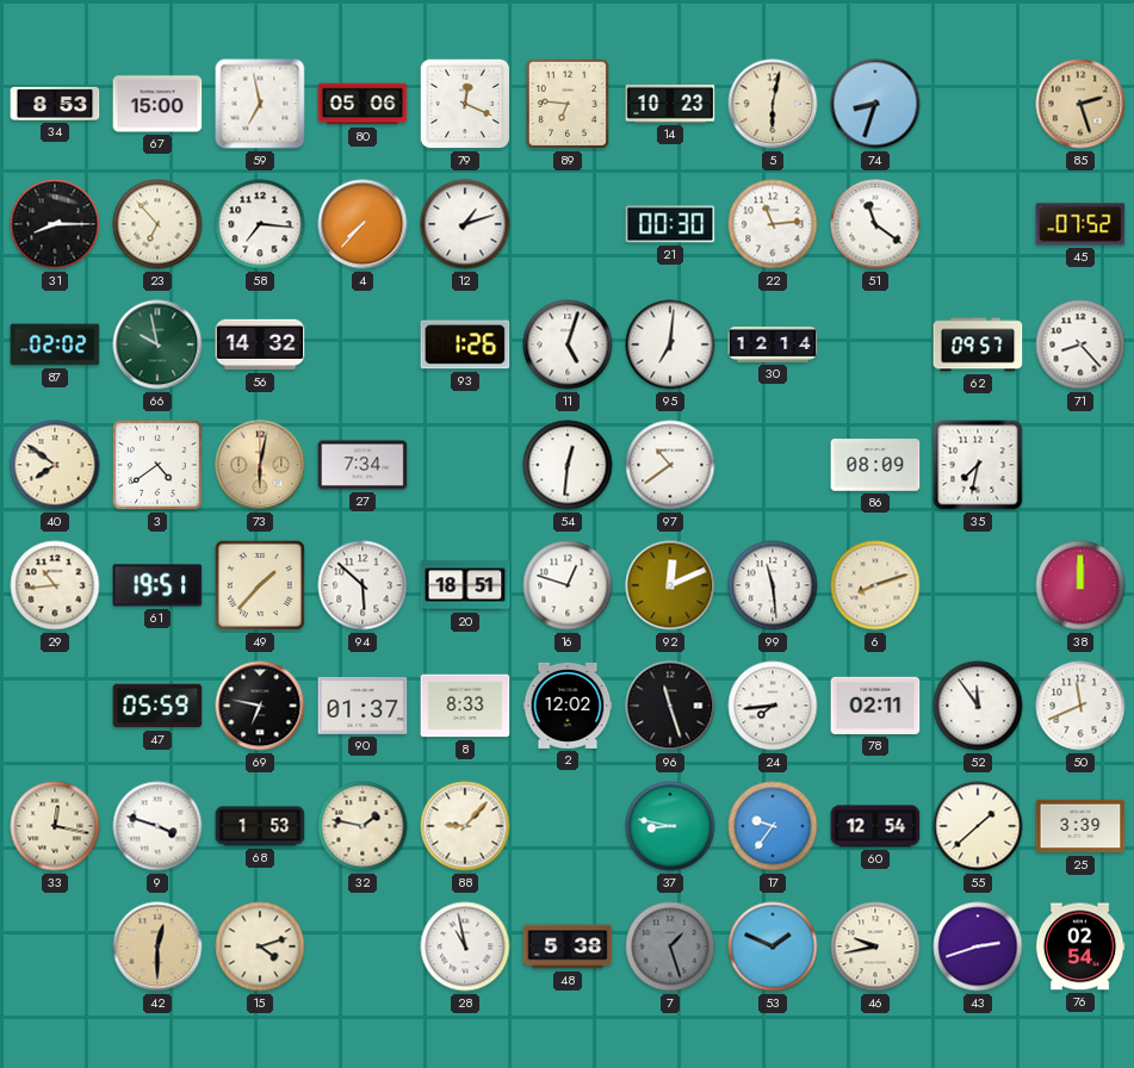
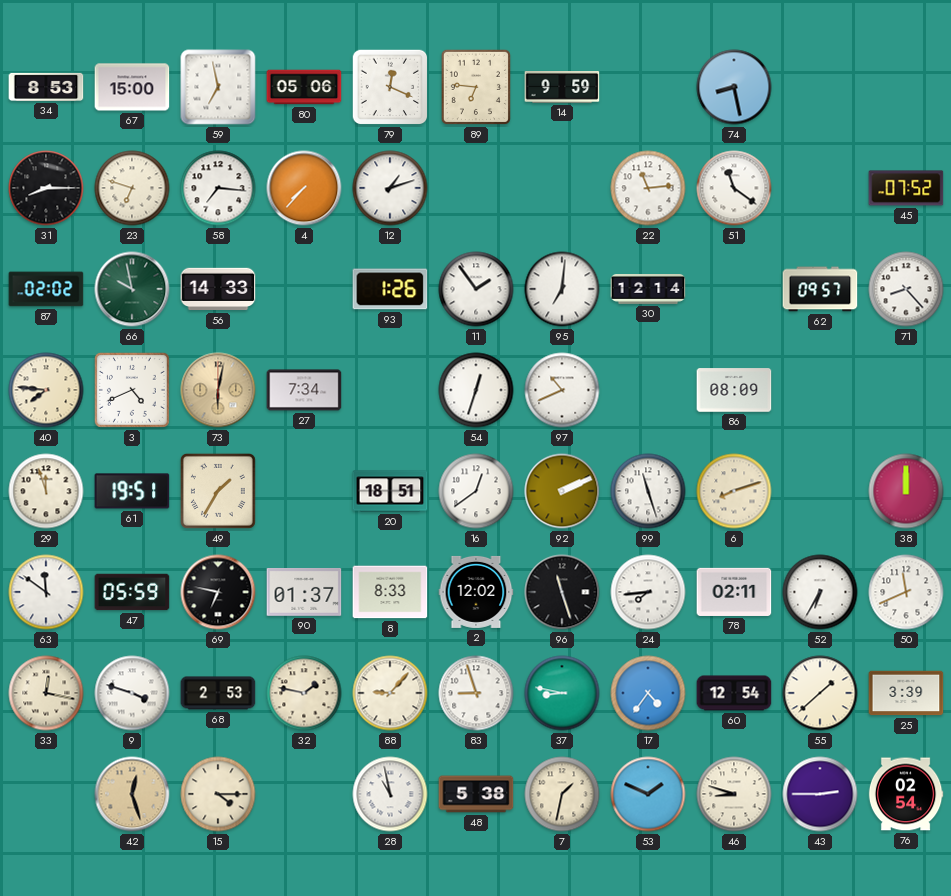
14: 10:23 -> 9:59 (562, 88)
5: 6:02 -> none (773, 104)
74: 8:33 -> 8:28 (734, 87)
85: 2:27 -> none (1080, 104)
23: 6:53 -> 6:48 (132, 188)
21: 00:30 -> none (670, 224)
56: 14:32 -> 14:33 (218, 289)
11: 5:03 -> 1:54 (476, 289)
40: 7:51 -> 7:46 (46, 390)
3: 4:39 -> 4:41 (132, 390)
54: 12:31 -> 12:33 (476, 390)
97: 10:39 -> 10:41 (562, 390)
35: 7:32 -> none (978, 465)
29: 10:44 -> 11:57 (46, 491)
49: 1:37 -> 1:35 (218, 491)
94: 5:52 -> none (362, 585)
16: 12:48 -> 12:39 (476, 491)
92: 12:11 -> 2:11 (562, 491)
99: 11:29 -> 11:27 (648, 491)
63: none -> 11:51 (46, 592)
52: 11:54 -> 6:35 (820, 592)
68: 1:53 -> 2:53 (218, 693)
83: none -> 8:57 (476, 693)
17: 9:36 -> 4:36 (648, 693)
42: 12:30 -> 12:27 (132, 794)
15: 4:12 -> 4:15 (218, 794)
7: 1:27 -> 1:32 (562, 794)
7 dial: grey -> cream (562, 794)
46: 9:43 -> 8:48 (734, 794)
43: 2:42 -> 2:45 (820, 794)
